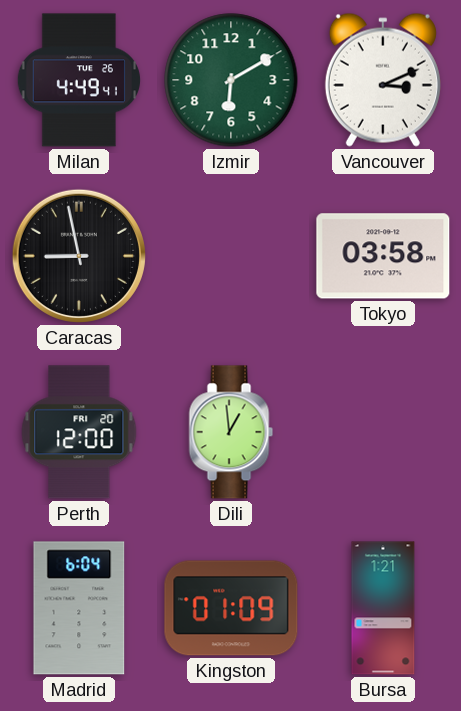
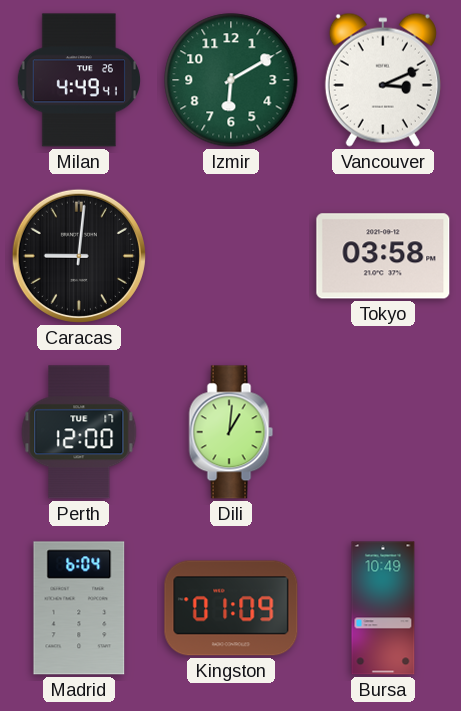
Caracas: 8:58 -> 9:01 (79, 256)
Perth date: FRI 20 -> TUE 17 (79, 432)
Dili: 12:59 -> 1:01 (231, 432)
Bursa: 1:21 -> 10:49 (383, 608)
